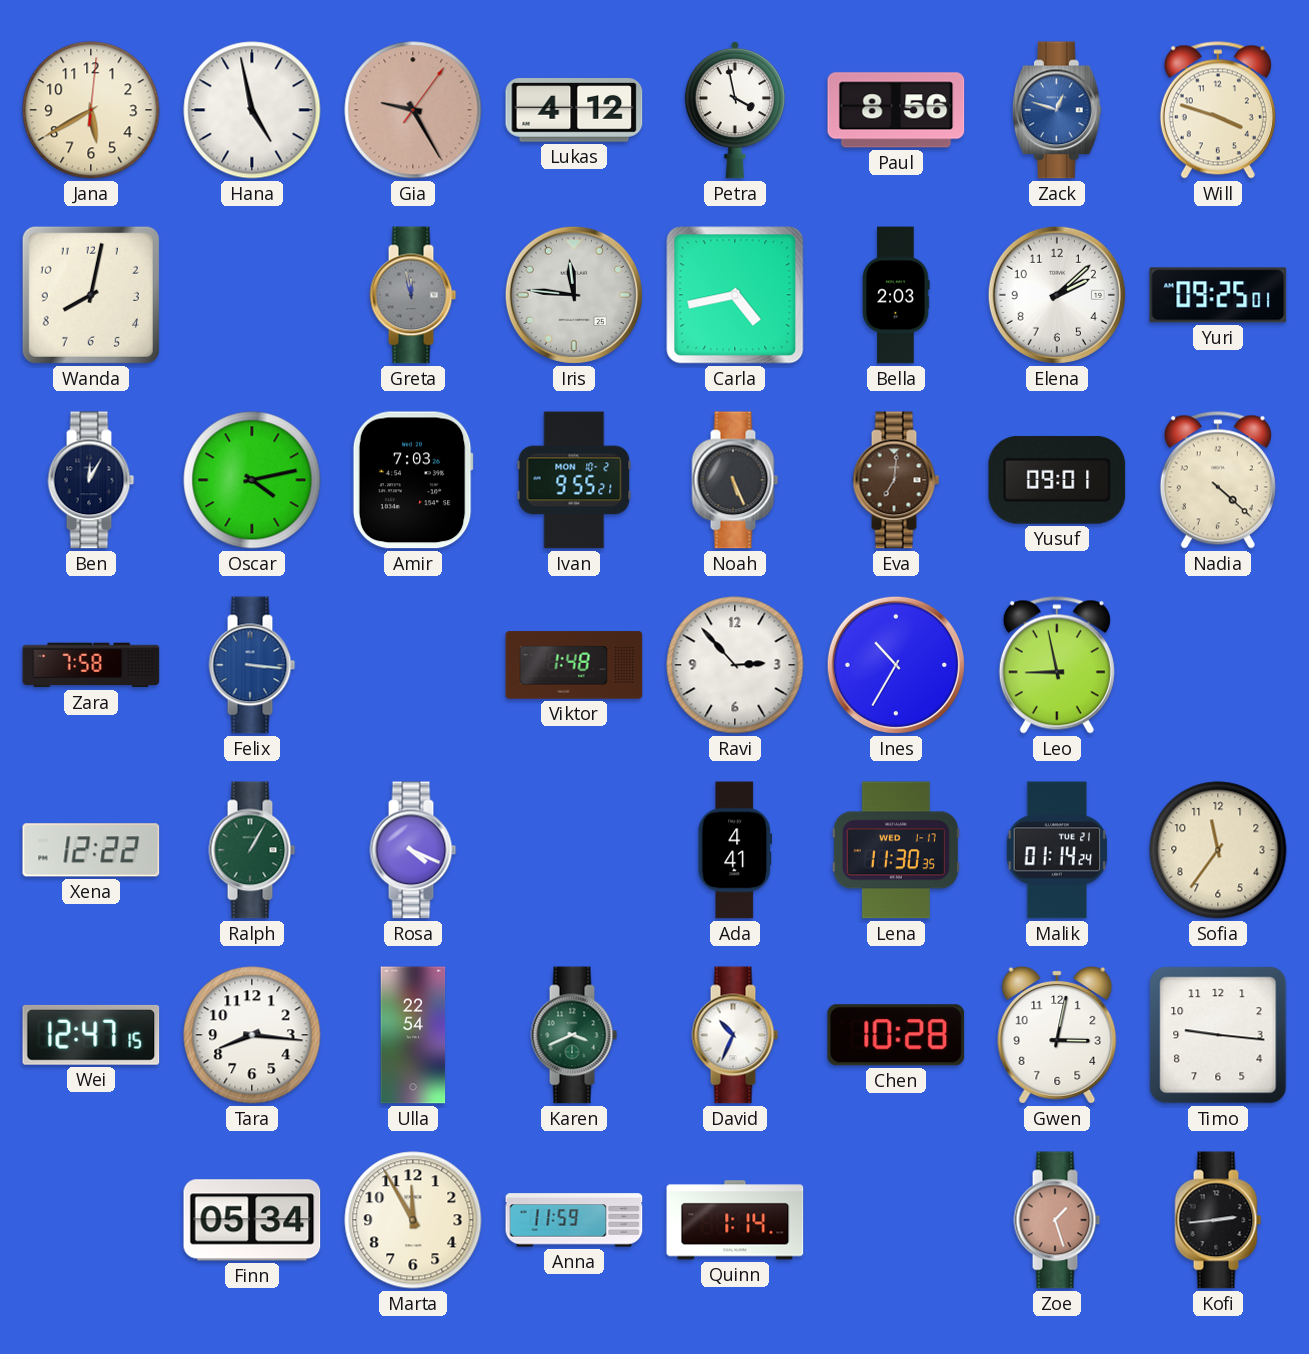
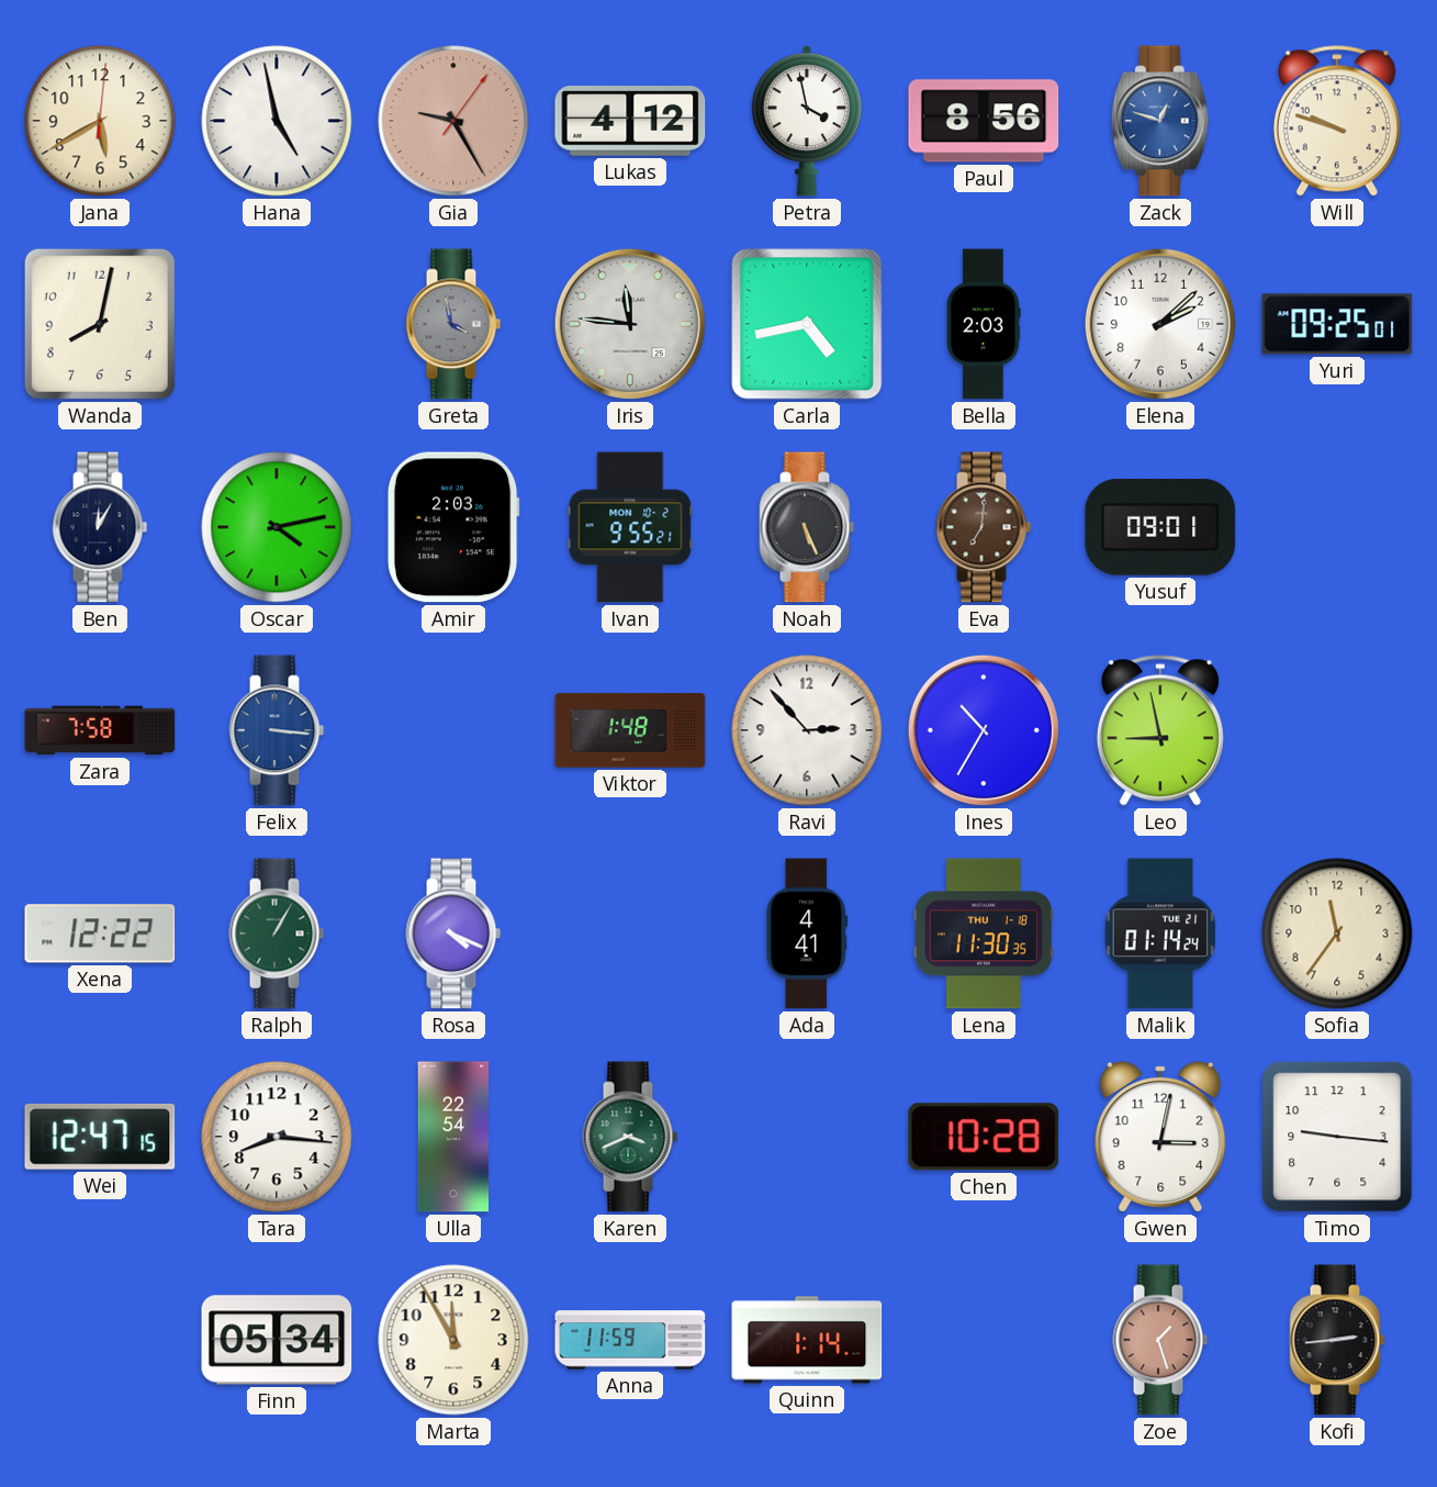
Will: 3:48 -> 9:48 (1337, 121)
Greta: 11:58 -> 3:58 (453, 324)
Amir: 7:03 -> 2:03 (453, 527)
Nadia: 4:22 -> none (1218, 480)
Lena date: WED 1-17 -> THU 1-18 (984, 933)
David: 10:34 -> none (735, 1035)
